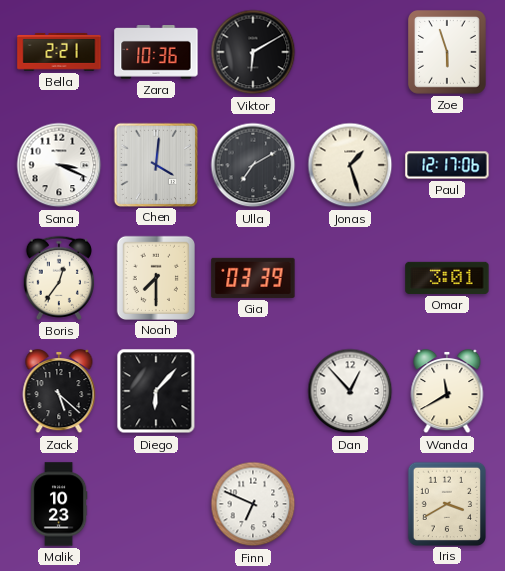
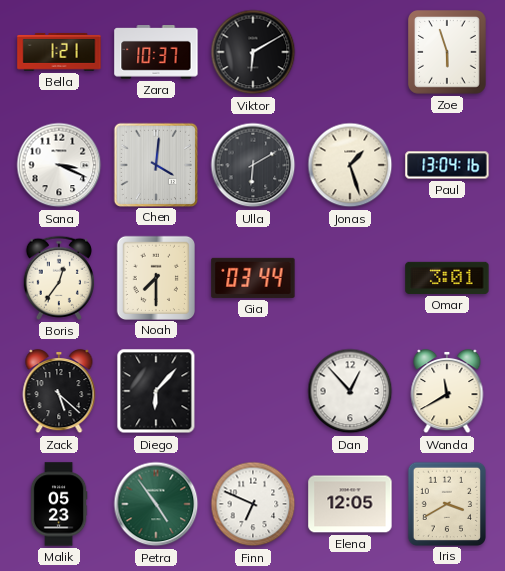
Bella: 2:21 -> 1:21 (59, 52)
Zara: 10:36 -> 10:37 (156, 53)
Ulla: 7:10 -> 6:10 (253, 165)
Paul: 12:17 -> 13:04 (447, 165)
Gia: 03:39 -> 03:44 (253, 278)
Malik: 10:23 -> 05:23 (59, 504)
Petra: none -> 4:54 (156, 504)
Elena: none -> 12:05 (350, 504)
